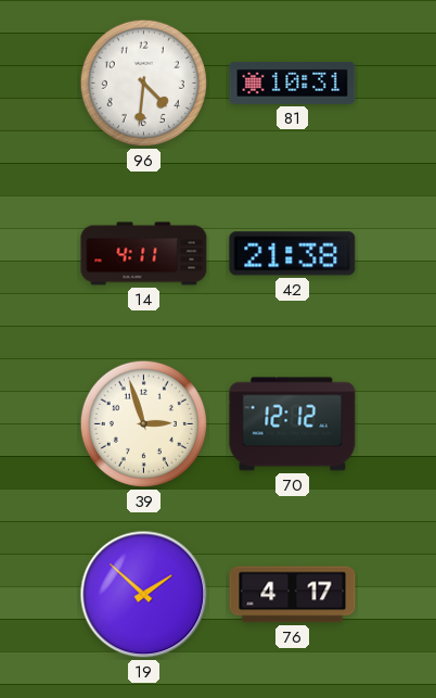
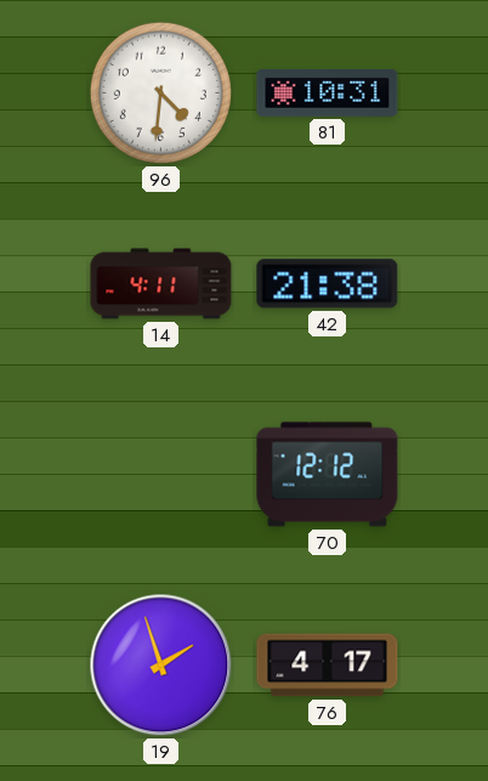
39: 2:57 -> none (143, 423)
19: 1:52 -> 1:57 (161, 666)
